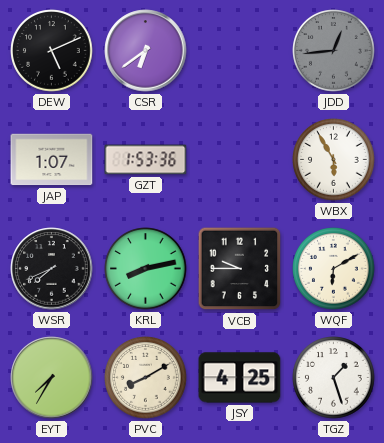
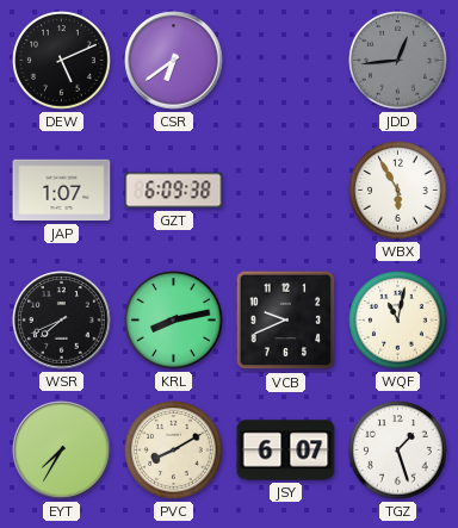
GZT: 1:53 -> 6:09 (174, 191)
VCB: 9:45 -> 9:41 (286, 321)
WQF: 6:10 -> 11:02 (398, 321)
JSY: 4:25 -> 6:07 (286, 451)
